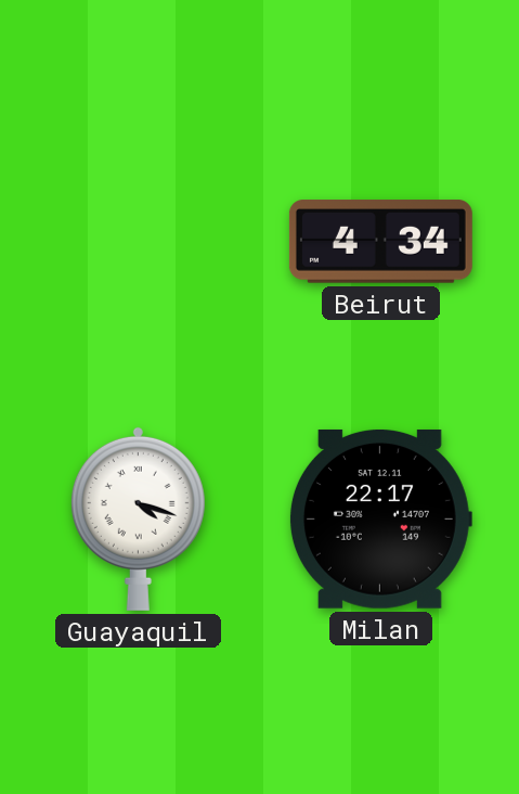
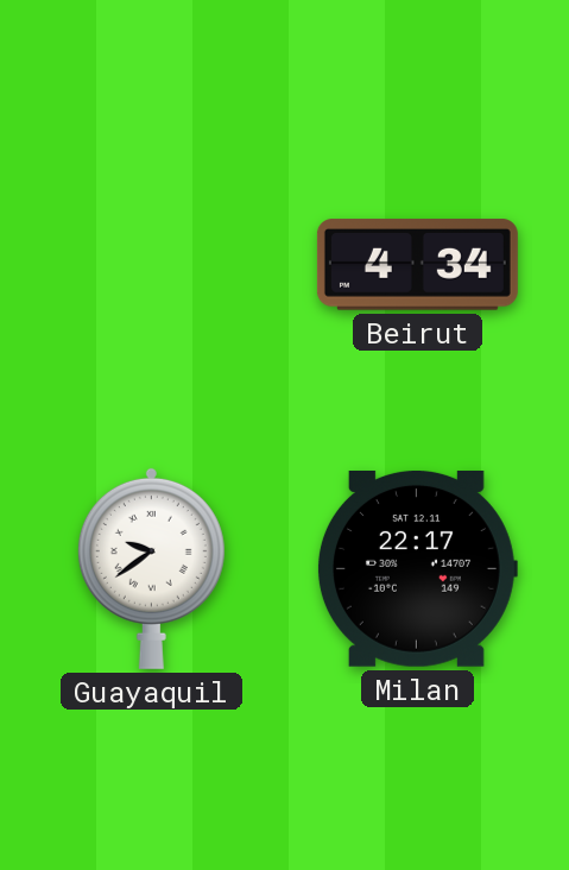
Guayaquil: 4:18 -> 9:39 (151, 568)
